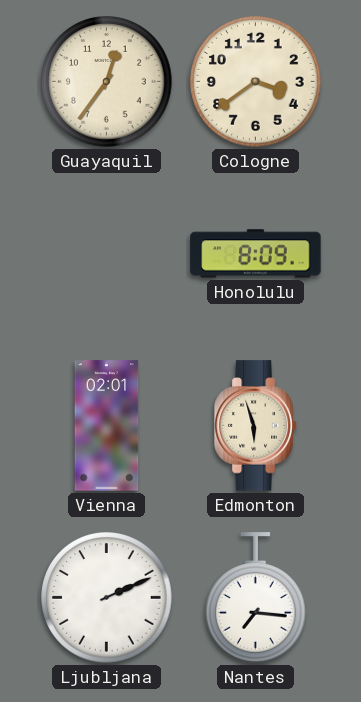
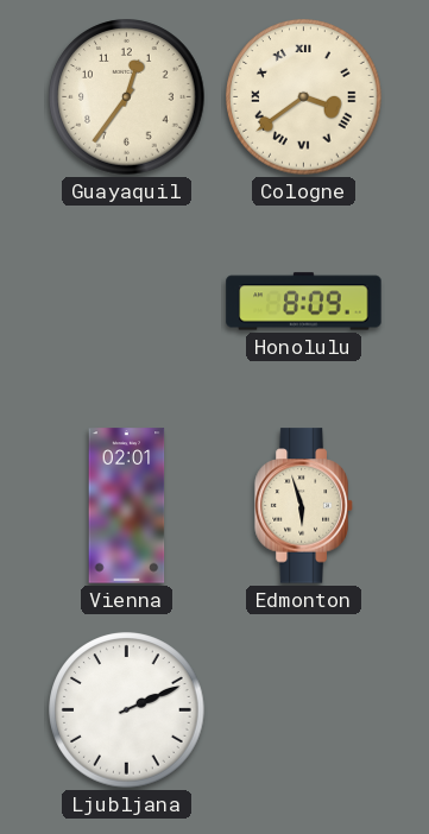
Cologne numerals: Arabic -> Roman (304, 97)
Nantes: 7:16 -> none (256, 598)
